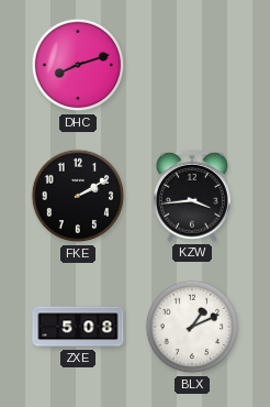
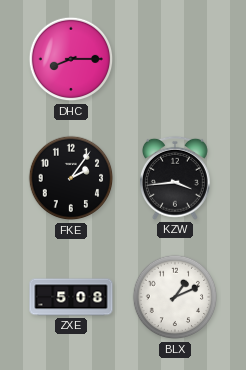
DHC: 8:12 -> 8:15 (71, 59)
FKE: 2:10 -> 2:06 (71, 178)
